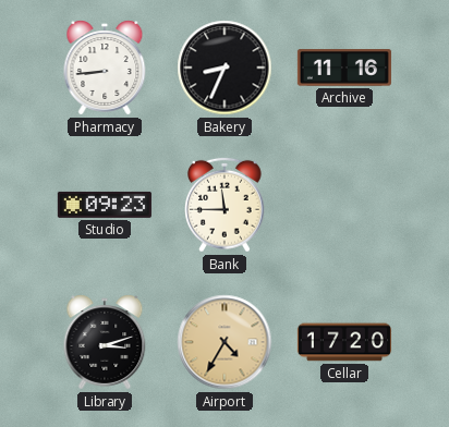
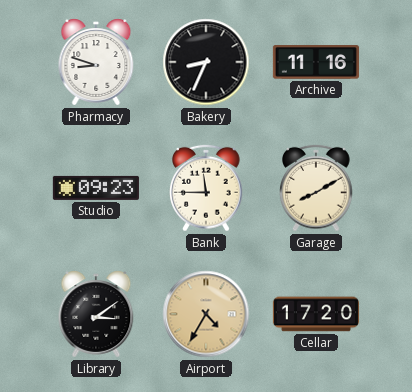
Pharmacy: 8:44 -> 8:48 (96, 62)
Garage: none -> 8:10 (316, 188)
Library: 3:12 -> 3:09 (96, 314)
